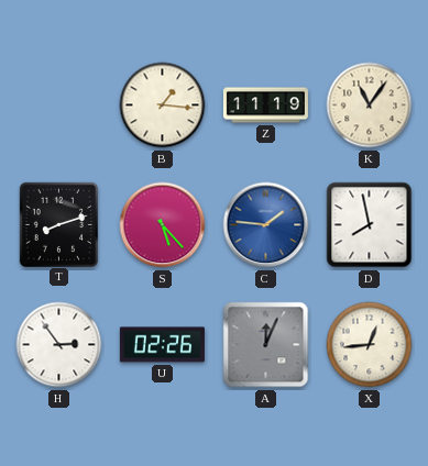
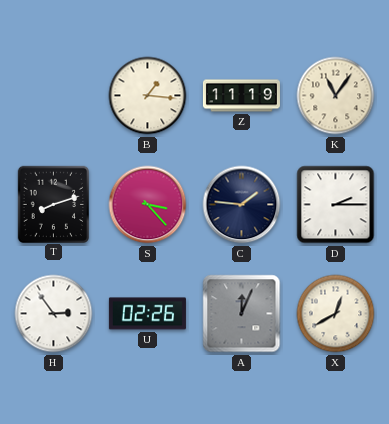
S: 5:23 -> 3:23 (148, 205)
C dial: blue -> navy (242, 205)
D: 7:58 -> 2:15 (336, 205)
X: 12:44 -> 12:40 (336, 314)
